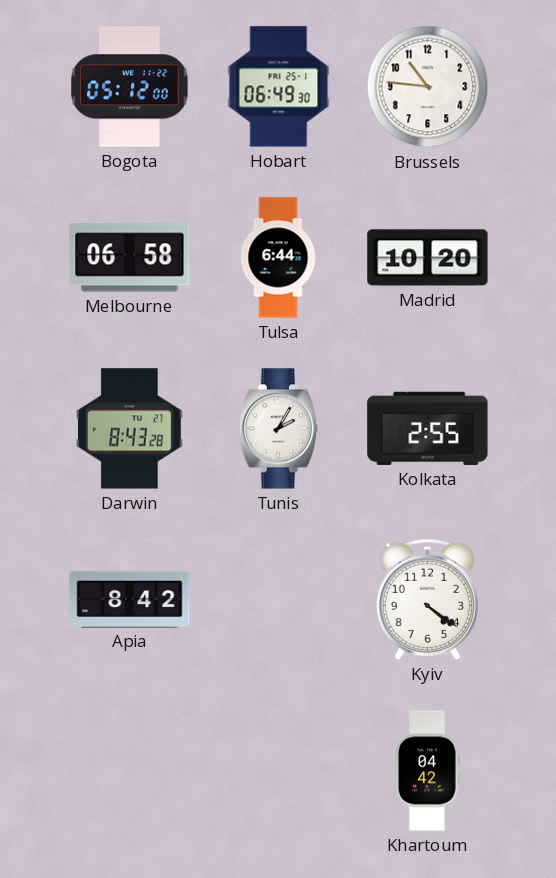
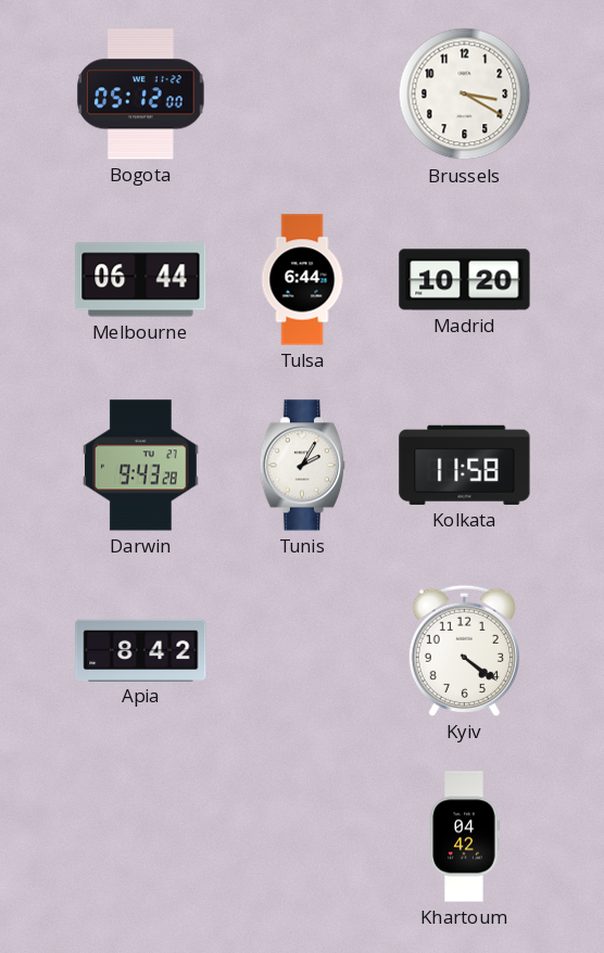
Hobart: 06:49 -> none (279, 87)
Brussels: 10:46 -> 3:20 (465, 94)
Melbourne: 06:58 -> 06:44 (141, 280)
Darwin: 8:43 -> 9:43 (141, 466)
Kolkata: 2:55 -> 11:58 (465, 465)
